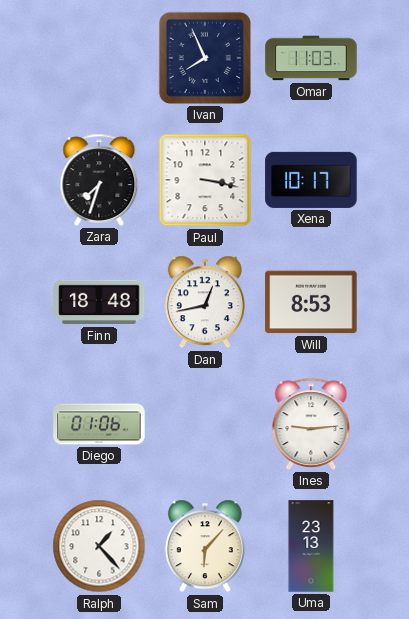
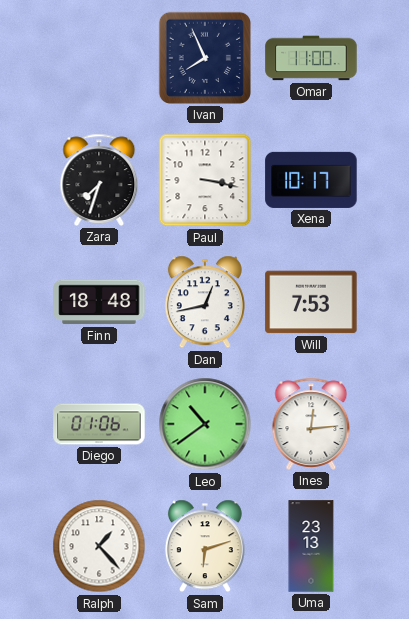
Omar: 11:03 -> 11:00 (311, 58)
Will: 8:53 -> 7:53 (311, 302)
Leo: none -> 10:39 (205, 424)
Ines: 9:14 -> 12:14 (311, 424)
Sam: 6:07 -> 6:12 (205, 546)
